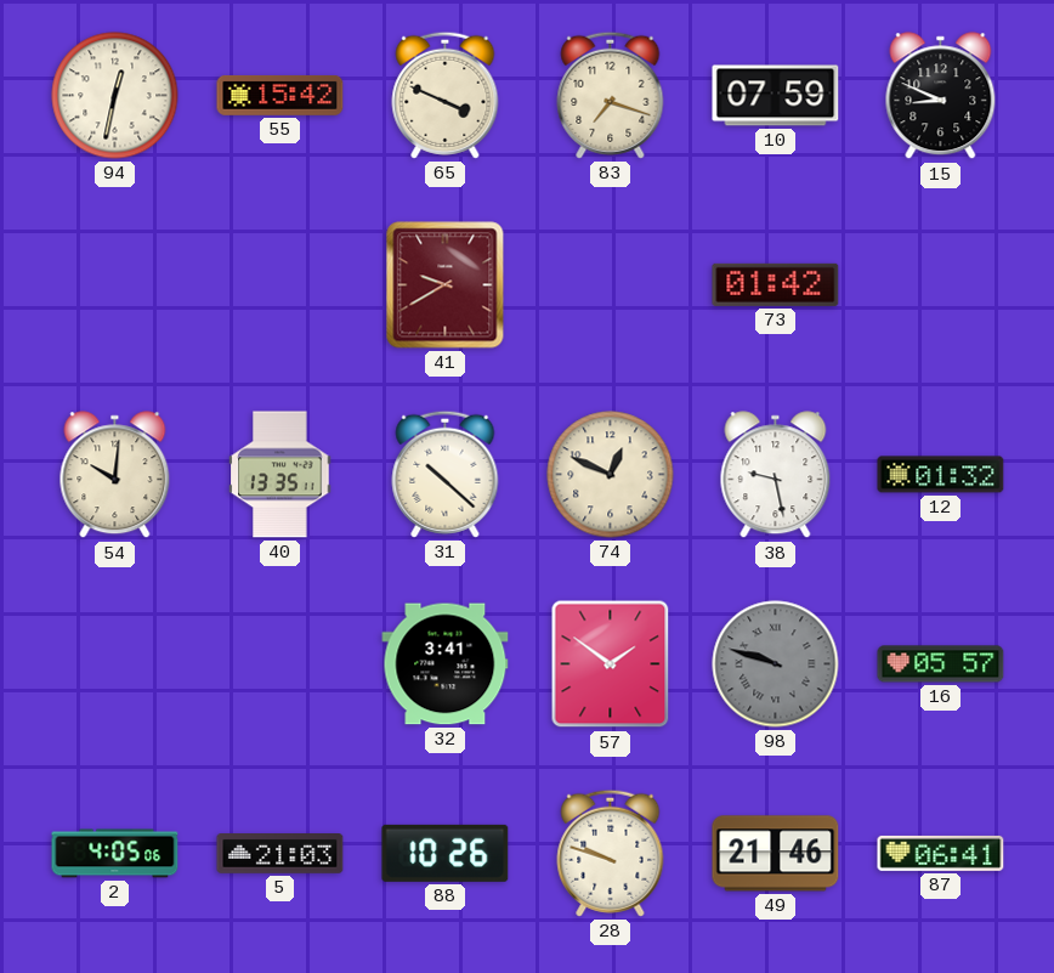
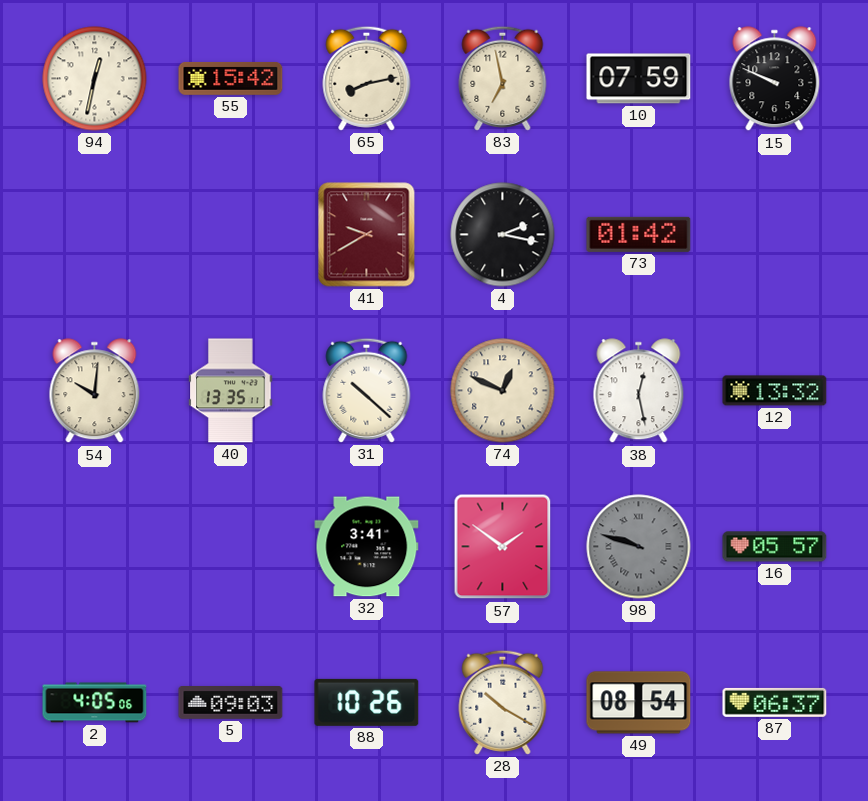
65: 3:49 -> 8:13 (367, 78)
83: 7:18 -> 6:58 (503, 78)
15: 8:49 -> 9:49 (775, 79)
4: none -> 2:17 (503, 235)
38: 9:28 -> 12:28 (639, 391)
12: 01:32 -> 13:32 (775, 391)
5: 21:03 -> 09:03 (231, 703)
28: 9:48 -> 10:20 (503, 702)
49: 21:46 -> 08:54 (639, 703)
87: 06:41 -> 06:37 (775, 702)
